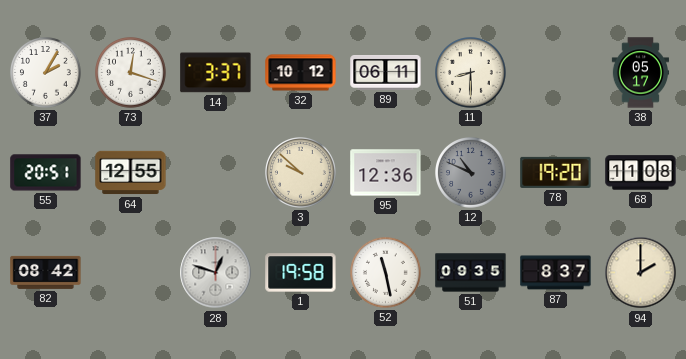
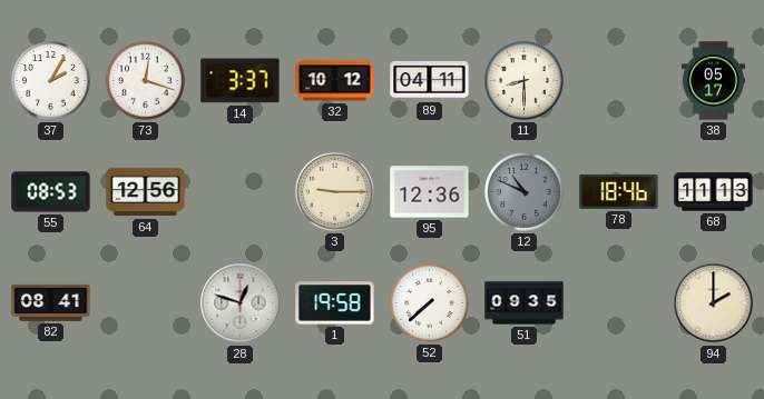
89: 06:11 -> 04:11 (430, 81)
55: 20:51 -> 08:53 (51, 192)
64: 12:55 -> 12:56 (146, 192)
3: 9:52 -> 9:15 (335, 192)
78: 19:20 -> 18:46 (619, 191)
68: 11:08 -> 11:13 (714, 192)
82: 08:42 -> 08:41 (51, 302)
52: 11:28 -> 7:38 (430, 303)
87: 8:37 -> none (556, 273)
